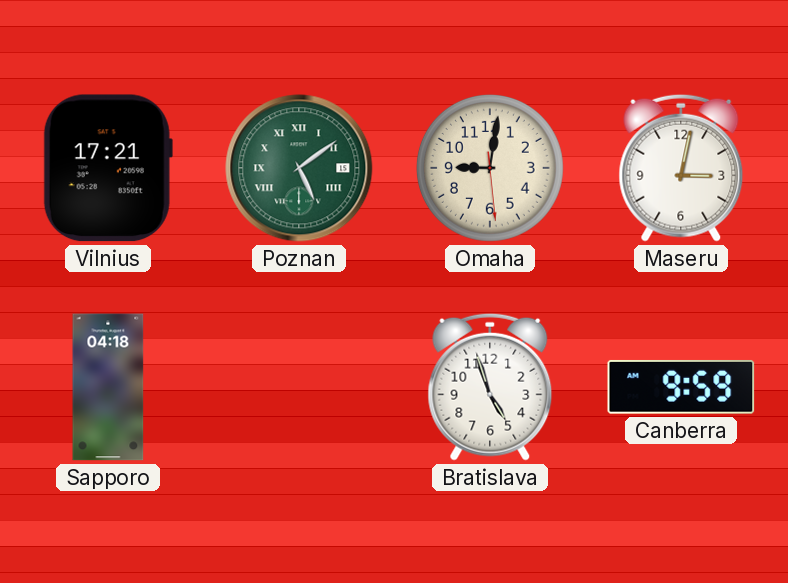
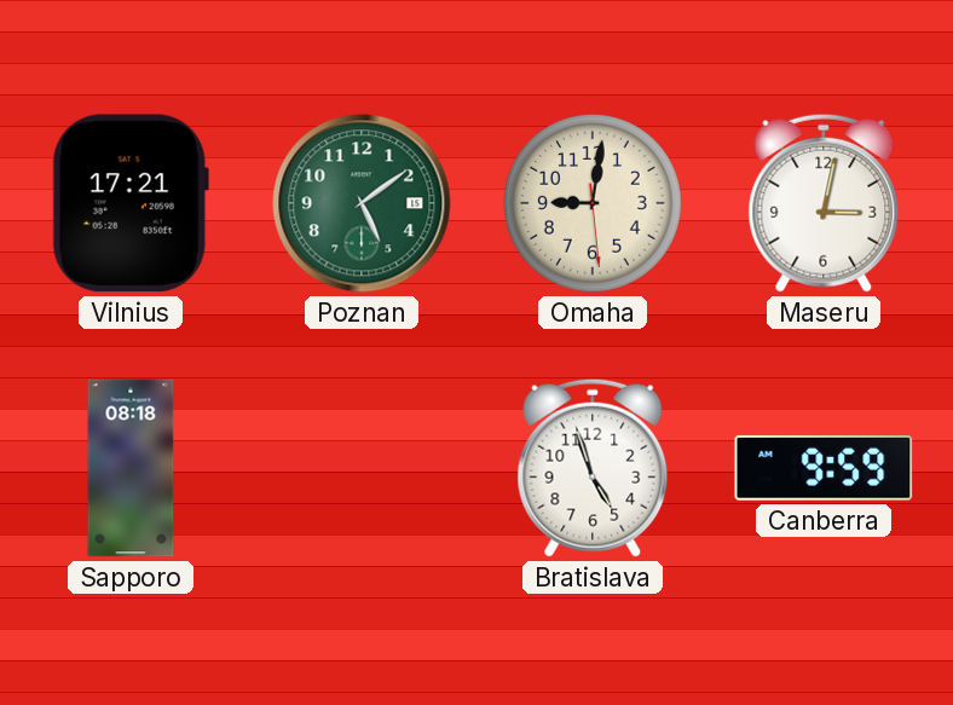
Poznan numerals: Roman -> Arabic (362, 203)
Sapporo: 04:18 -> 08:18 (131, 468)
